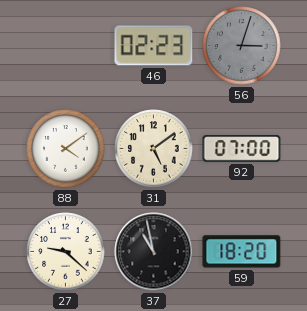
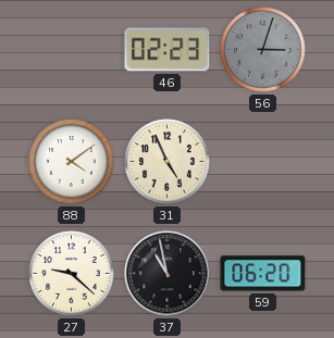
31: 5:09 -> 4:56 (168, 162)
92: 07:00 -> none (242, 149)
59: 18:20 -> 06:20 (263, 274)
